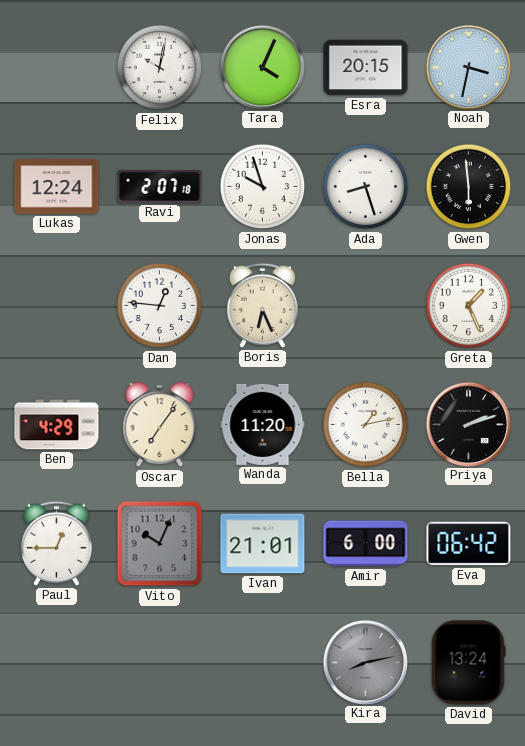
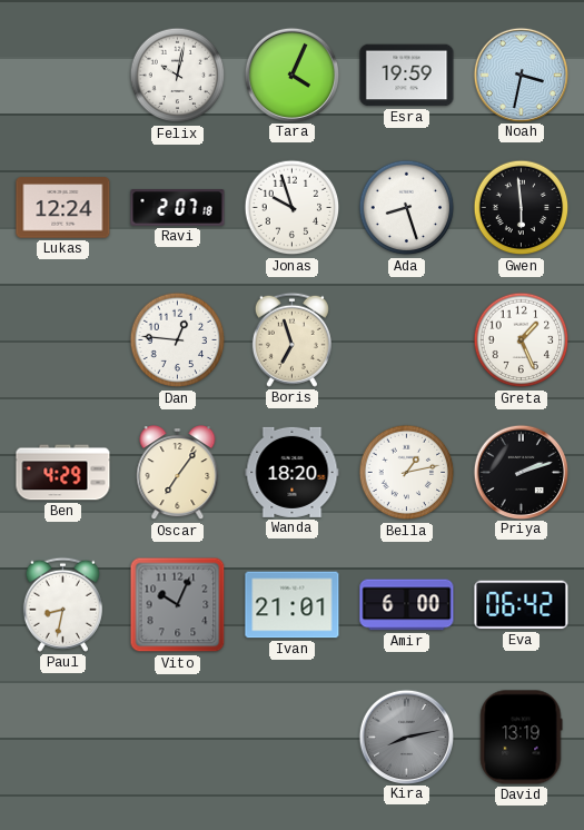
Esra: 20:15 -> 19:59 (407, 76)
Boris: 6:26 -> 6:57 (291, 339)
Wanda: 11:20 -> 18:20 (293, 472)
Paul: 12:45 -> 8:32 (62, 604)
David: 13:24 -> 13:19 (522, 738)
